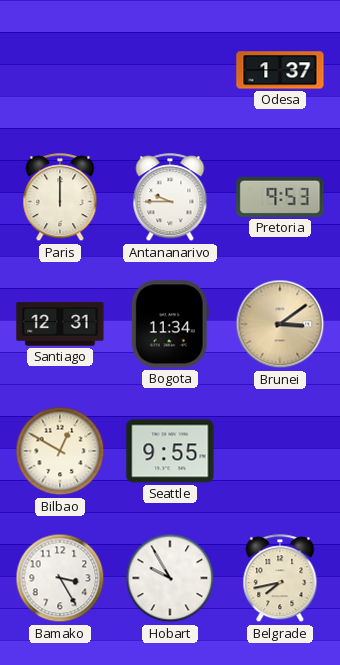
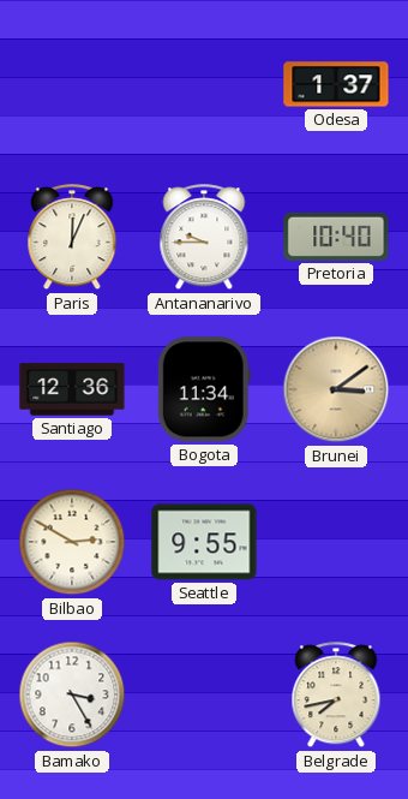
Paris: 12:00 -> 12:04 (72, 238)
Pretoria: 9:53 -> 10:40 (336, 237)
Santiago: 12:31 -> 12:36 (72, 389)
Bilbao: 12:50 -> 2:50 (72, 542)
Hobart: 9:55 -> none (170, 578)
